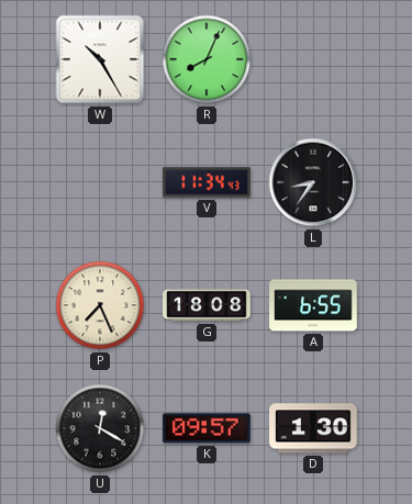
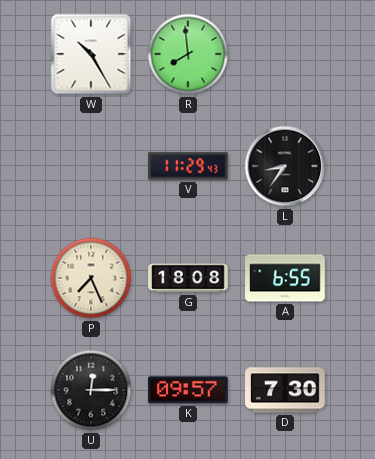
R: 8:04 -> 7:59 (188, 54)
V: 11:34 -> 11:29 (188, 166)
U: 12:20 -> 12:15 (91, 390)
D: 1:30 -> 7:30 (285, 390)
